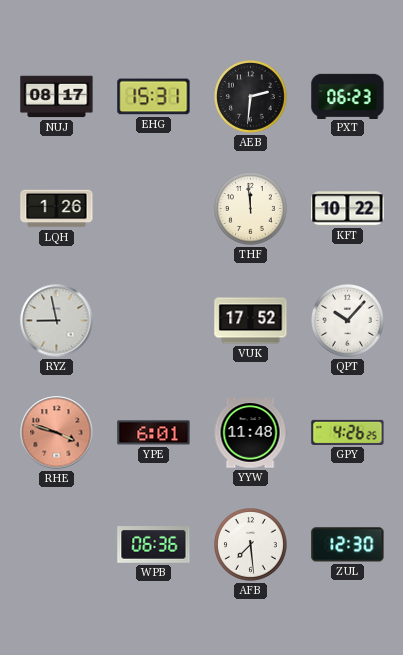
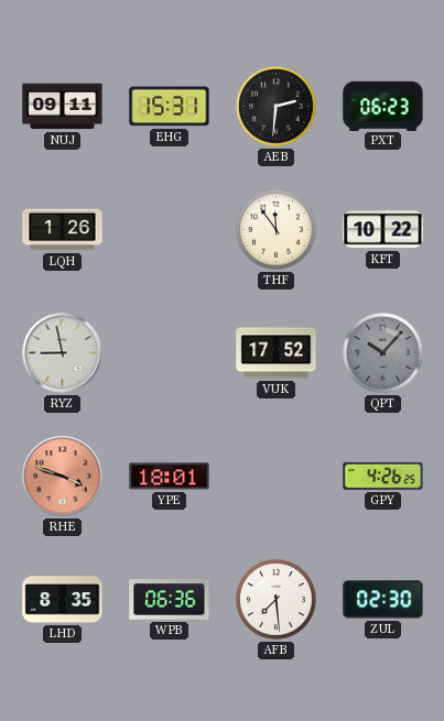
NUJ: 08:17 -> 09:11 (63, 107)
THF: 11:59 -> 11:54 (277, 230)
QPT dial: white -> grey (383, 353)
YPE: 6:01 -> 18:01 (170, 477)
YYW: 11:48 -> none (250, 433)
LHD: none -> 8:35 (63, 600)
ZUL: 12:30 -> 02:30 (383, 600)
